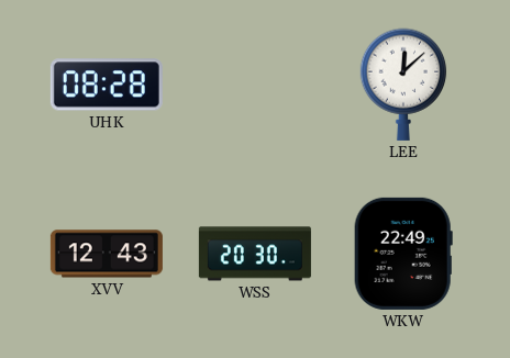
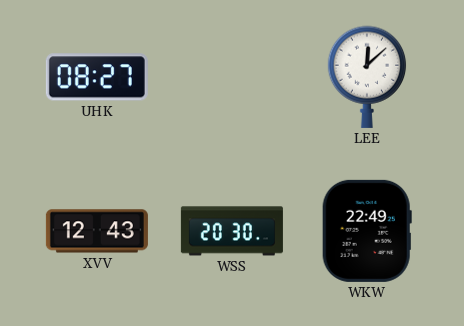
UHK: 08:28 -> 08:27 (97, 77)
